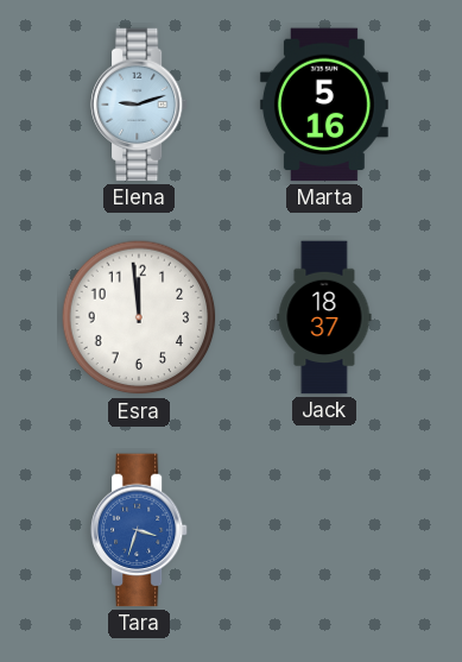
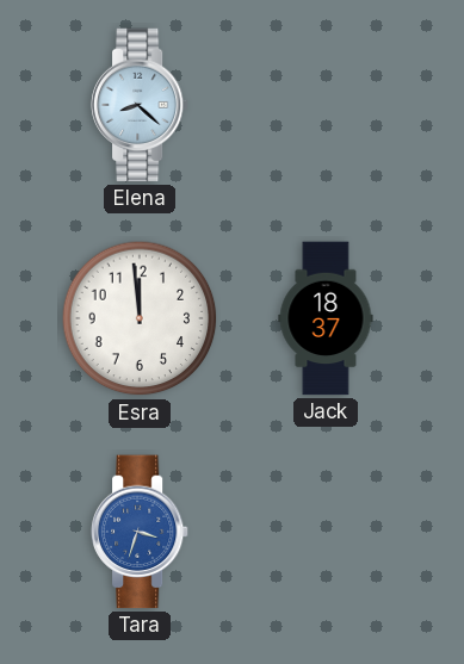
Elena: 9:12 -> 8:22 (140, 105)
Marta: 5:16 -> none (324, 105)
